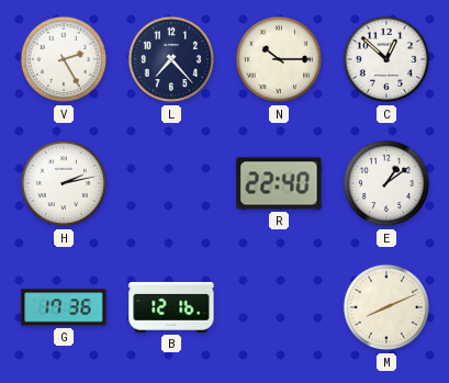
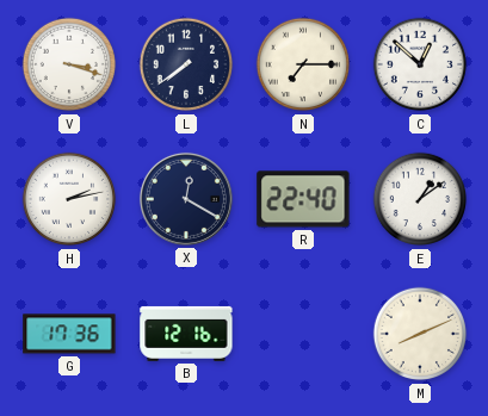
V: 2:25 -> 3:18 (69, 64)
L: 7:23 -> 7:39 (186, 64)
N: 10:15 -> 7:15 (303, 64)
X: none -> 12:20 (186, 199)
